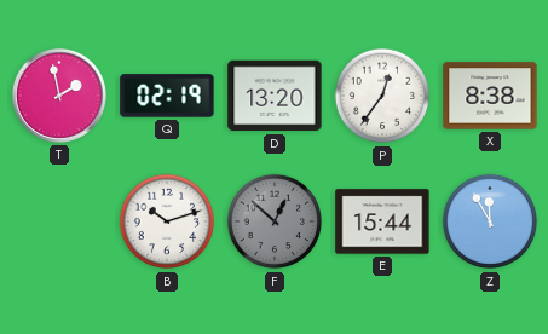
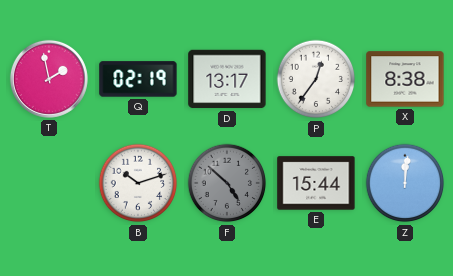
D: 13:20 -> 13:17 (227, 79)
F: 12:52 -> 4:52 (227, 183)
Z: 11:55 -> 12:01 (405, 183)
